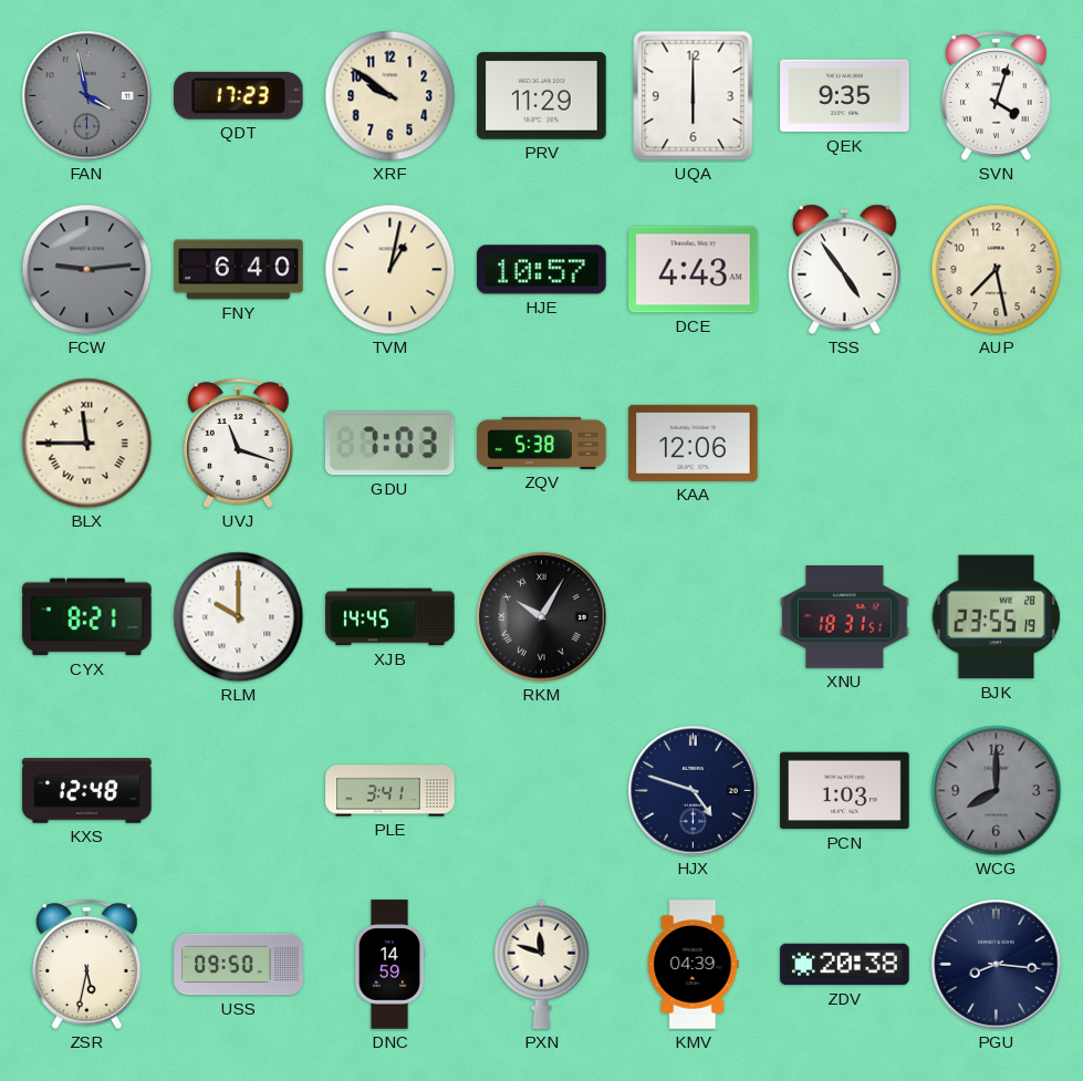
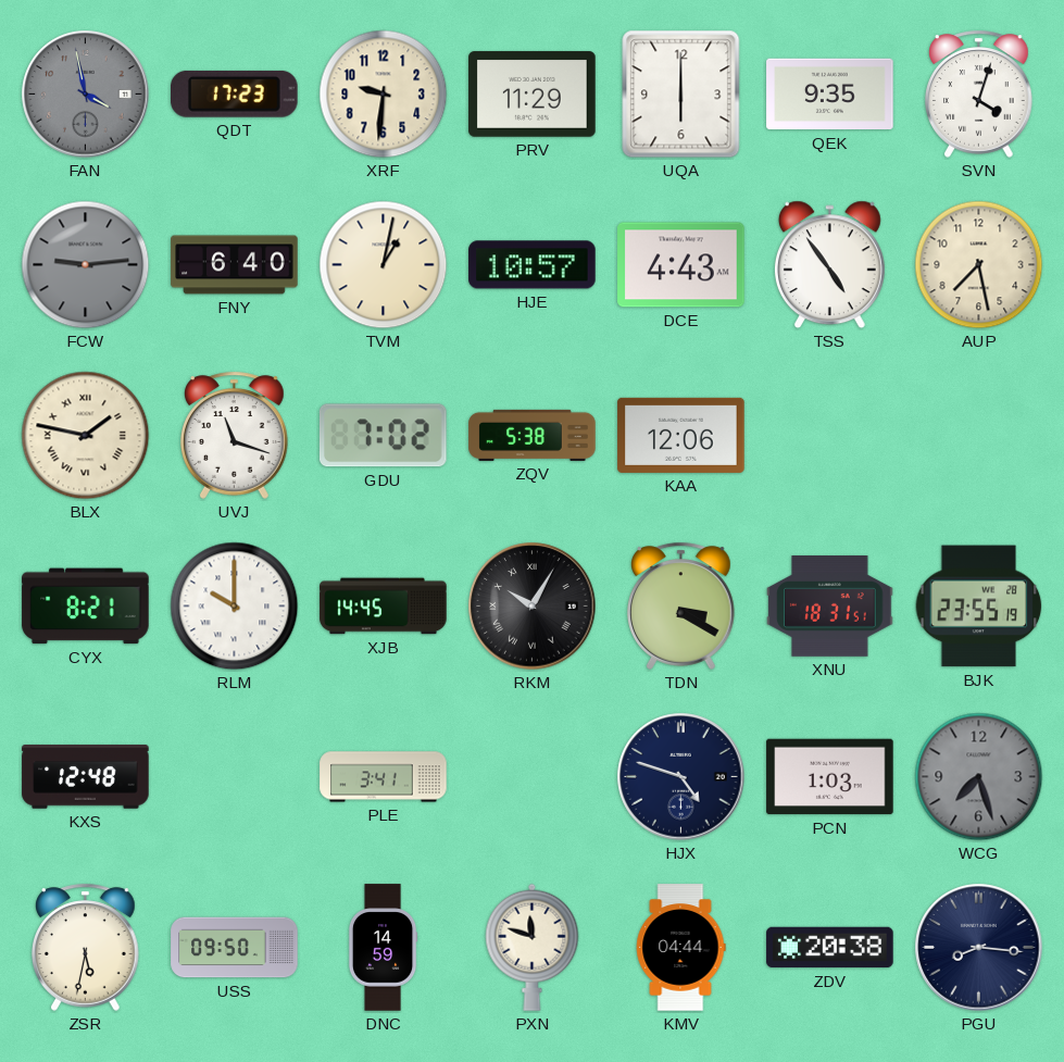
XRF: 9:51 -> 9:31 (384, 95)
BLX: 11:45 -> 1:47 (86, 436)
GDU: 7:03 -> 7:02 (383, 436)
TDN: none -> 3:20 (681, 605)
WCG: 8:00 -> 7:27 (979, 777)
KMV: 04:39 -> 04:44 (680, 948)
